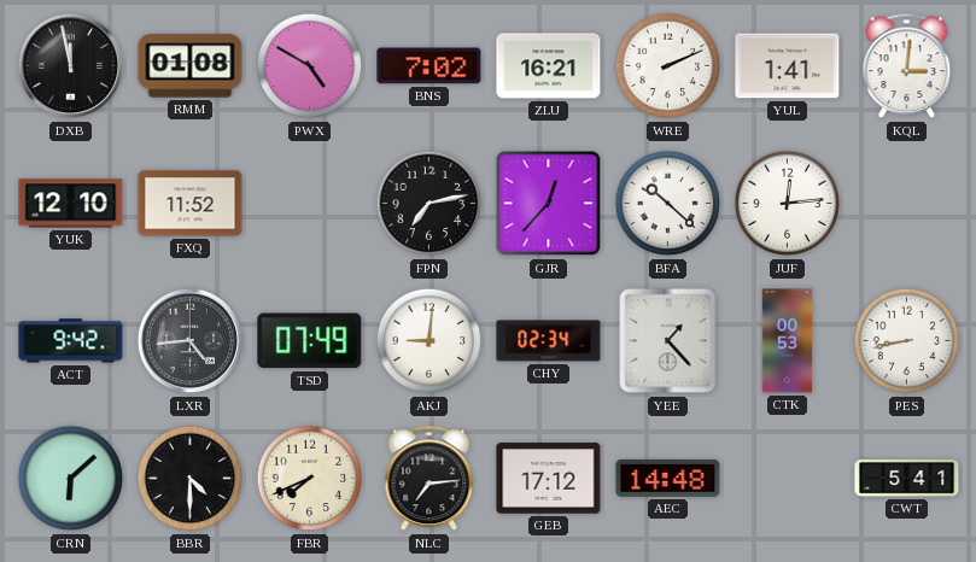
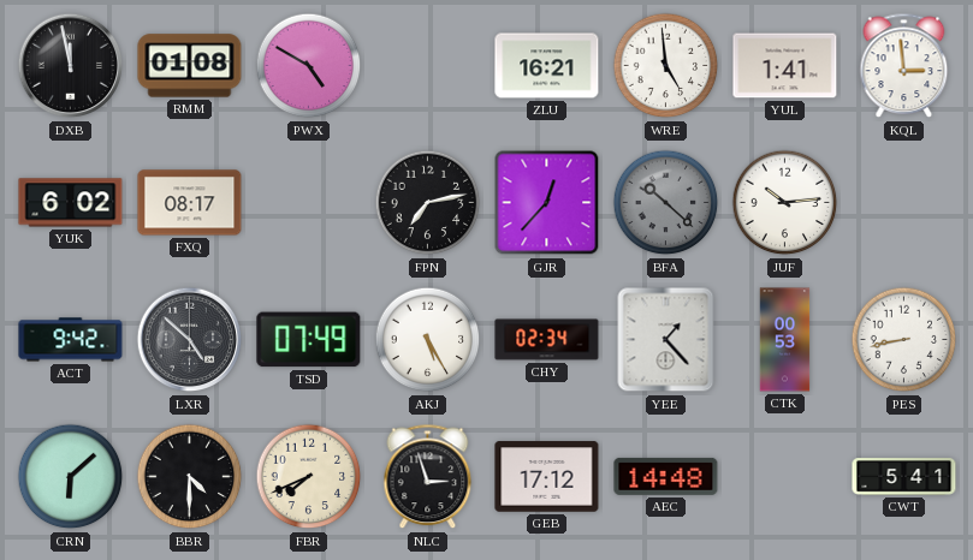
BNS: 7:02 -> none (429, 66)
WRE: 2:11 -> 4:59 (666, 66)
KQL: 3:01 -> 2:59 (904, 66)
YUK: 12:10 -> 6:02 (71, 203)
FXQ: 11:52 -> 08:17 (190, 203)
BFA dial: white -> grey (666, 203)
JUF: 12:14 -> 10:14 (785, 203)
LXR: 4:44 -> 4:52 (190, 340)
AKJ: 9:01 -> 5:25 (428, 340)
NLC: 7:14 -> 2:57 (428, 477)
